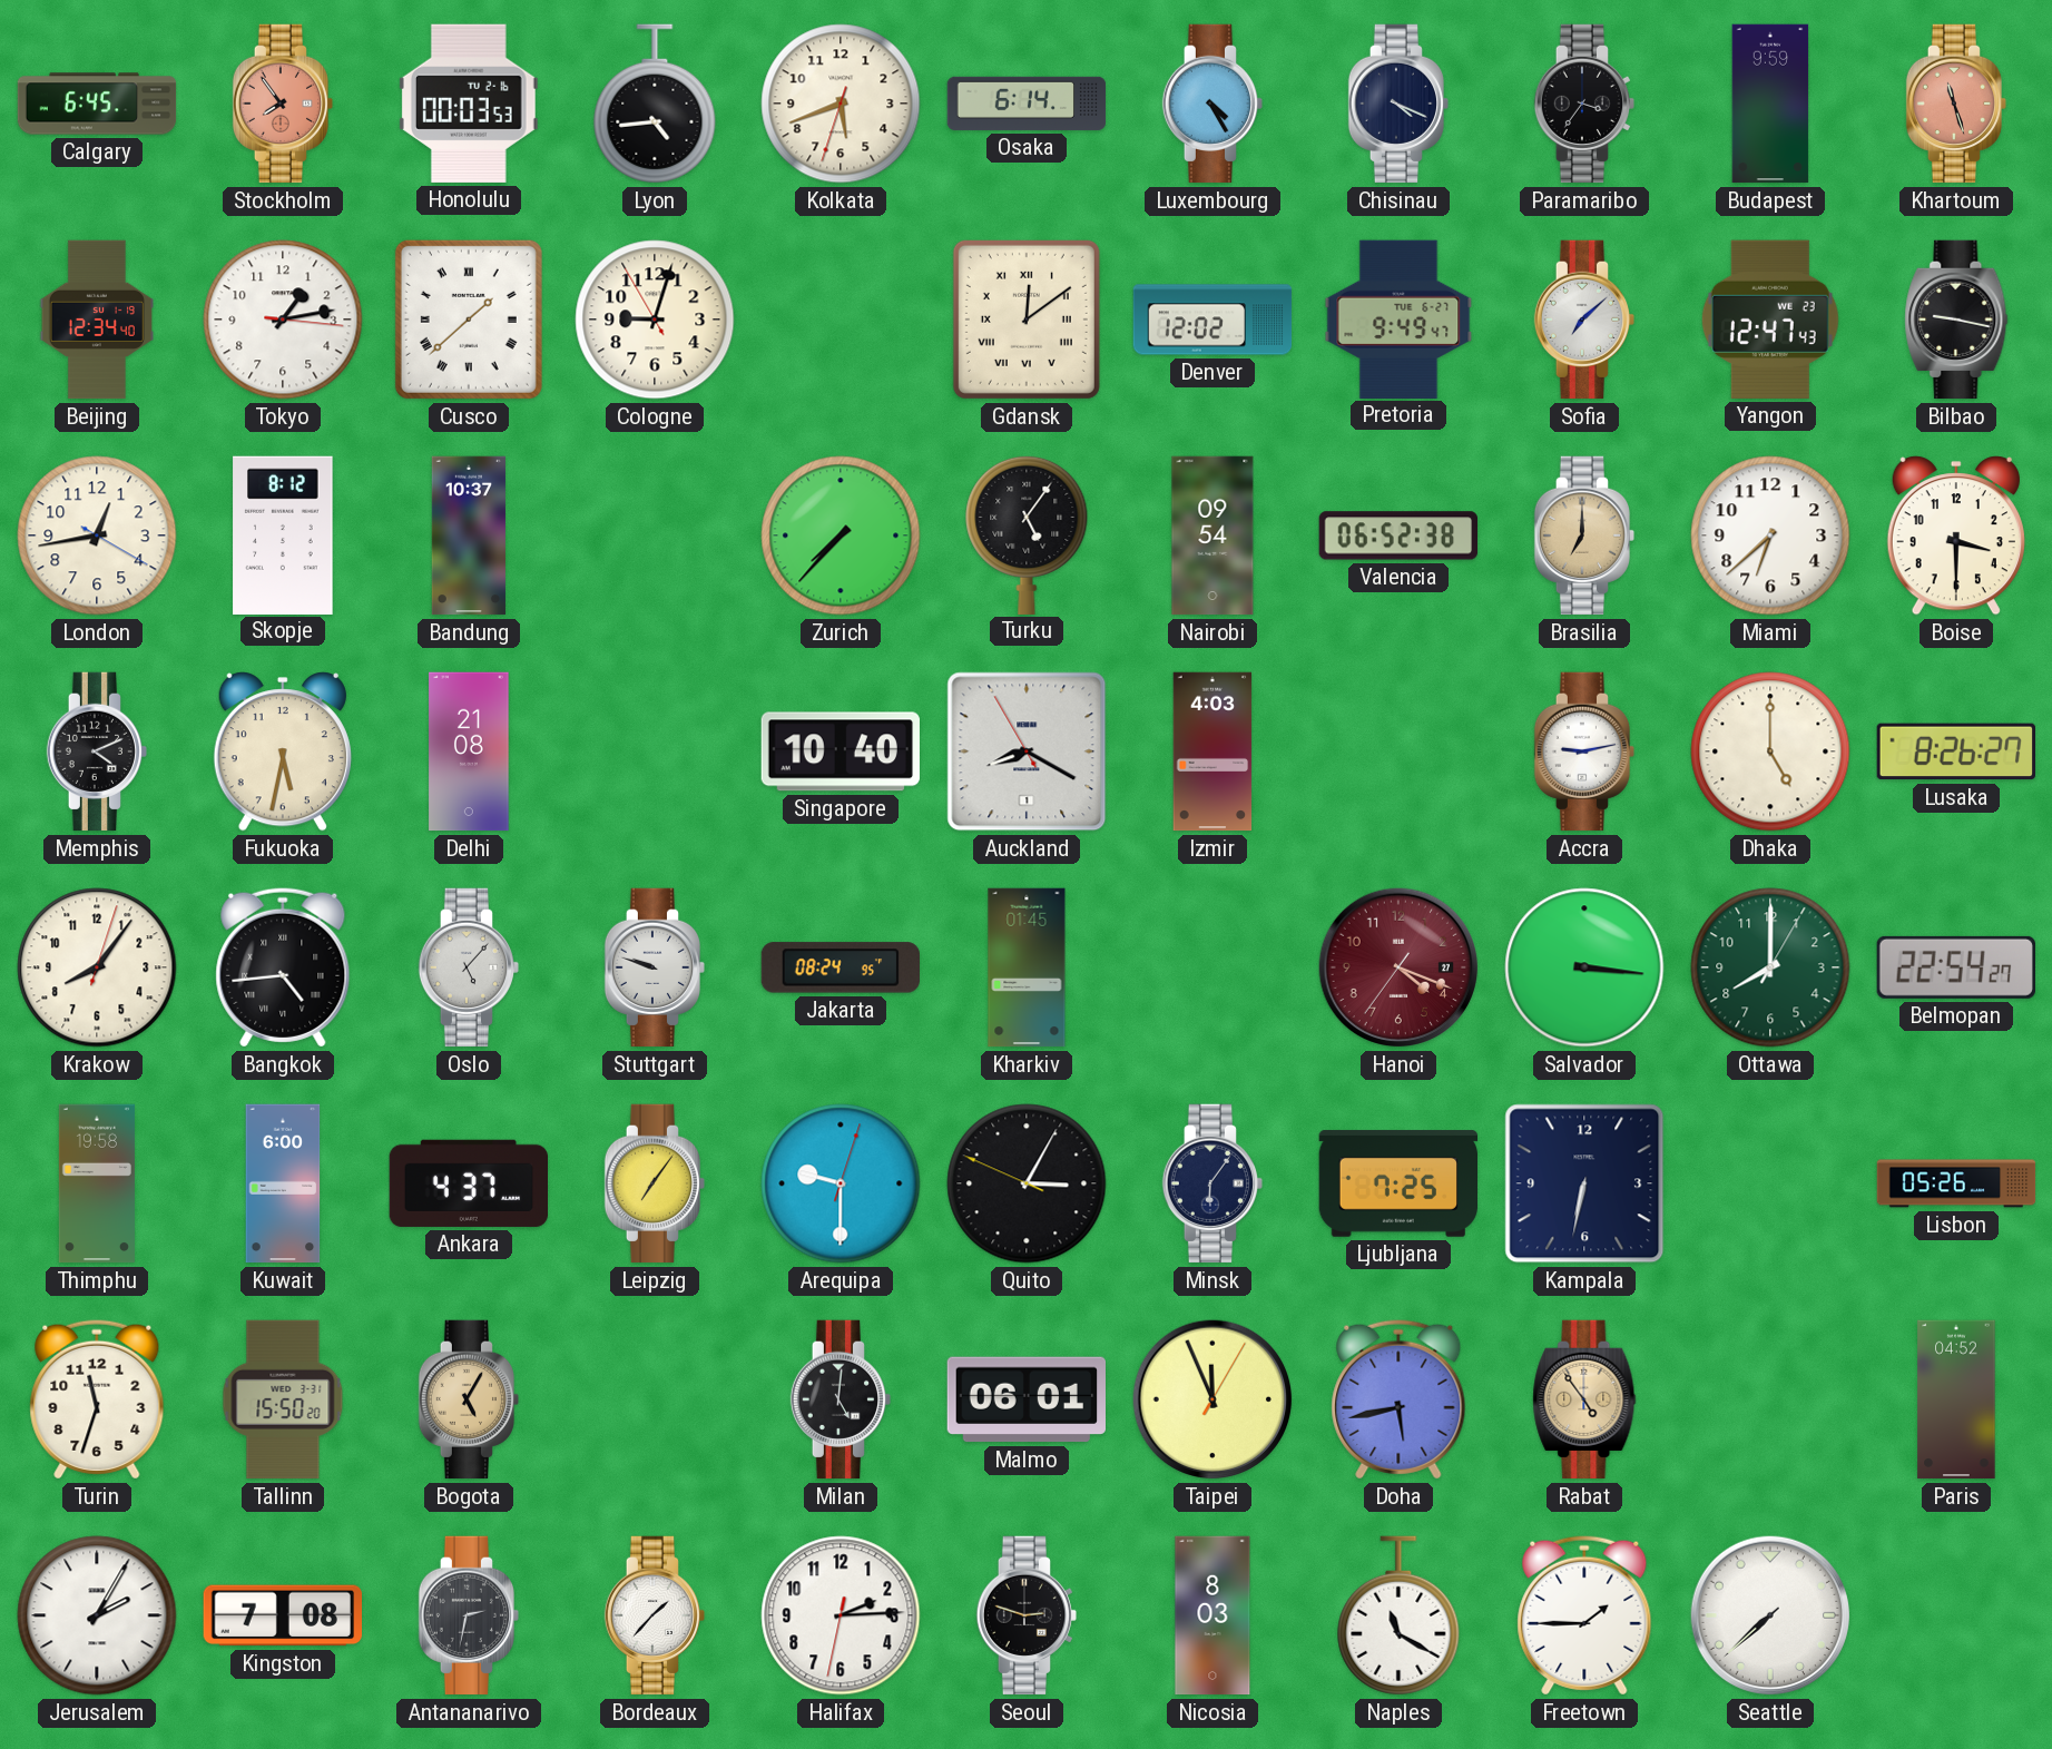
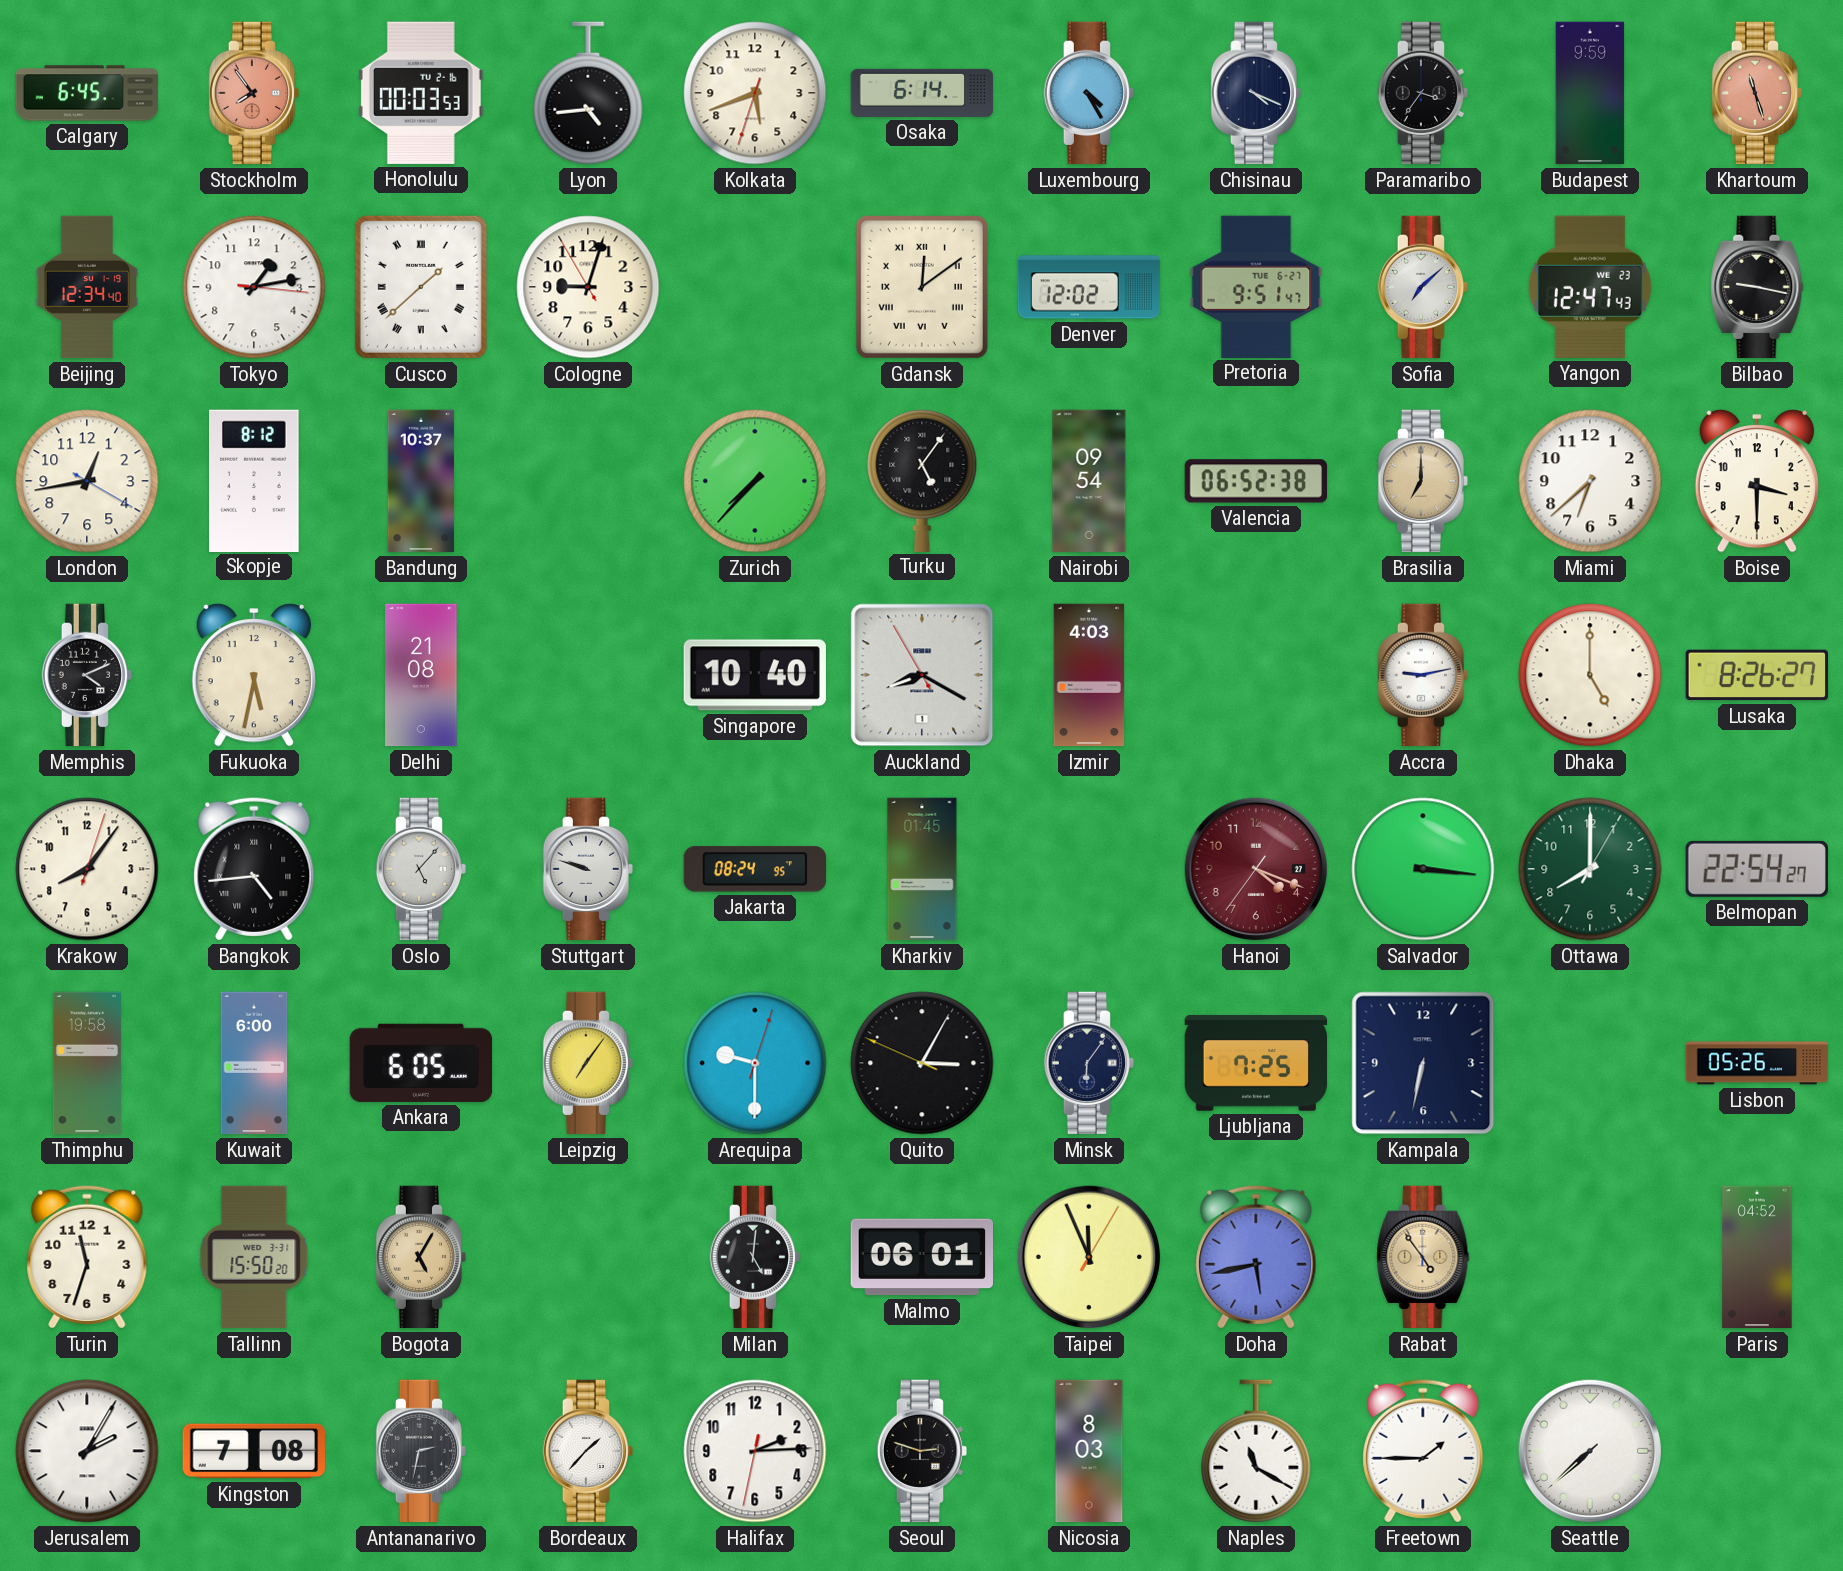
Pretoria: 9:49 -> 9:51 (1256, 286)
Ankara: 4:37 -> 6:05 (420, 1063)
